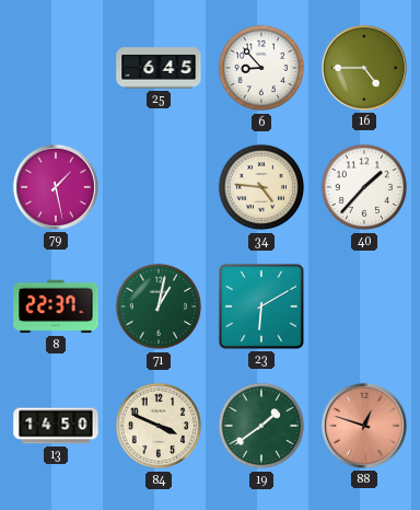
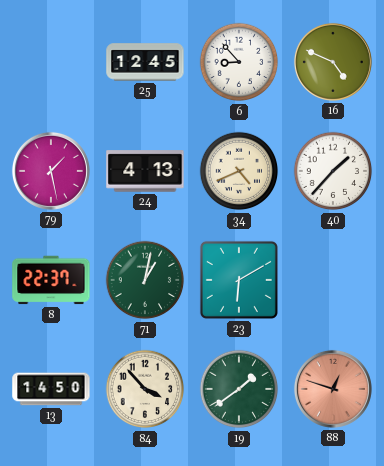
25: 6:45 -> 12:45 (145, 62)
16: 4:45 -> 4:49 (333, 62)
24: none -> 4:13 (145, 171)
34: 4:46 -> 4:41 (239, 171)
84: 3:49 -> 3:53 (145, 389)
